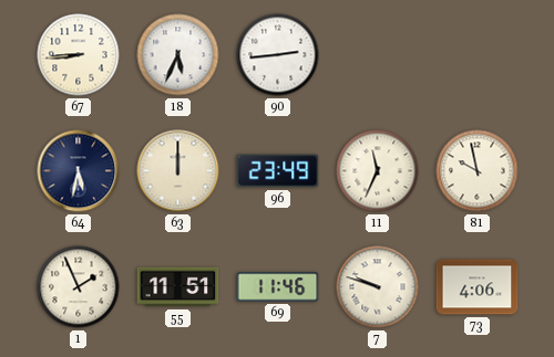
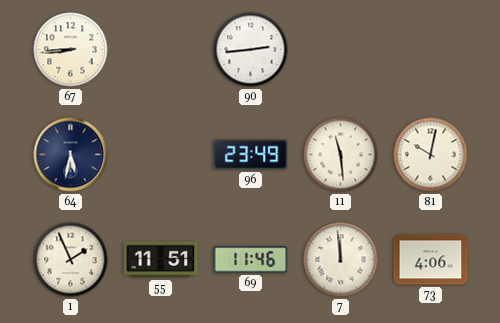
18: 5:34 -> none (178, 55)
63: 12:00 -> none (178, 171)
11: 11:34 -> 11:29 (341, 155)
81: 9:58 -> 10:02 (431, 155)
7: 9:48 -> 11:59 (341, 260)
